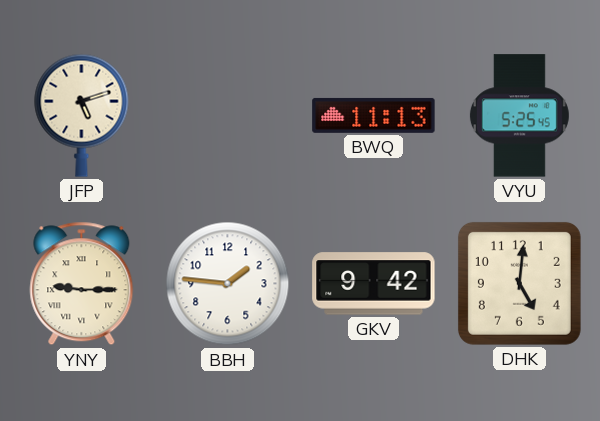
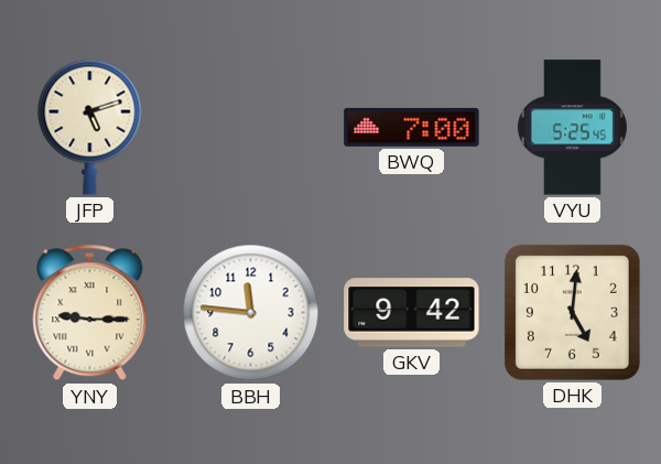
BWQ: 11:13 -> 7:00 (412, 127)
BBH: 1:46 -> 11:46 (251, 313)
